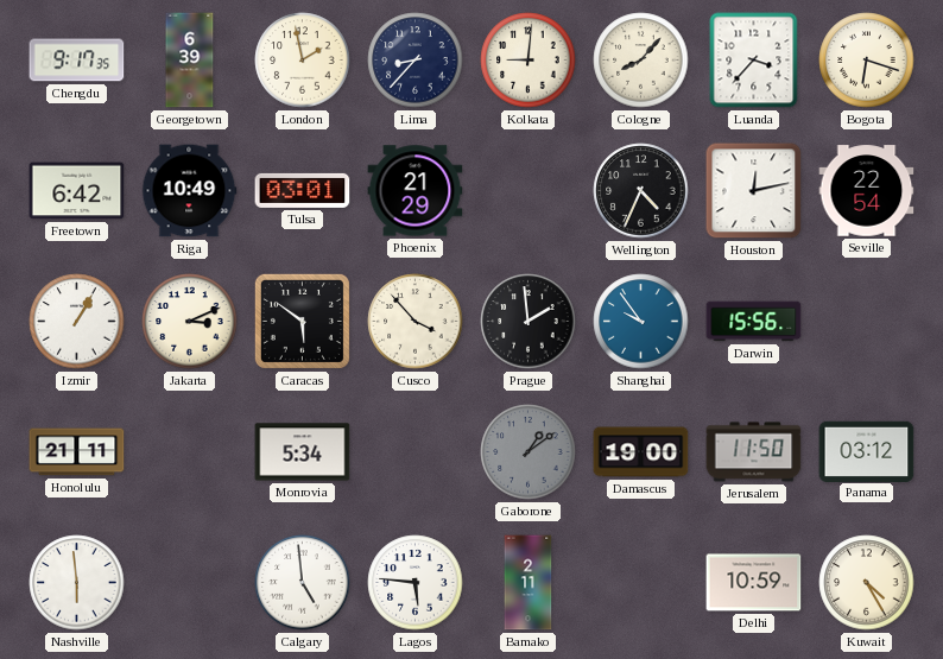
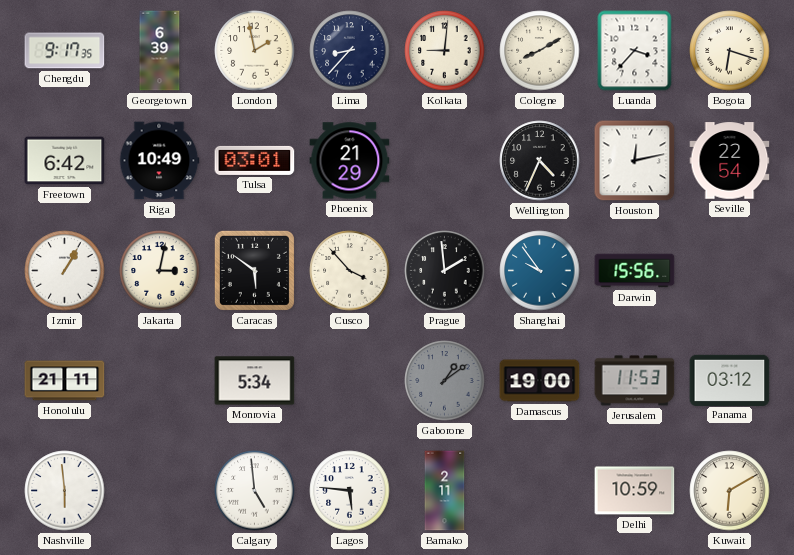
Cologne: 8:07 -> 8:10 (540, 51)
Jakarta: 3:11 -> 3:02 (160, 271)
Jerusalem: 11:50 -> 11:53 (635, 381)
Kuwait: 4:25 -> 6:10 (730, 491)
